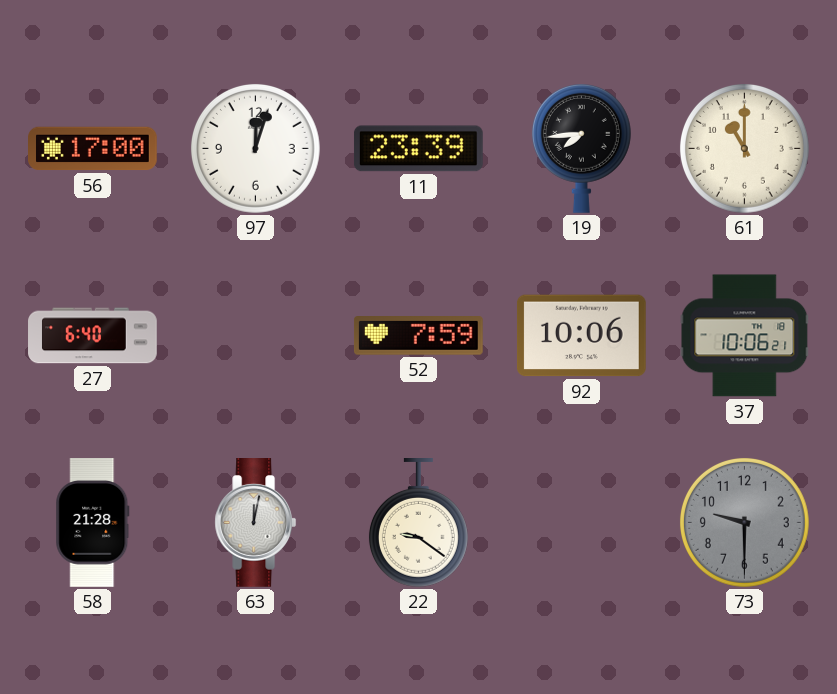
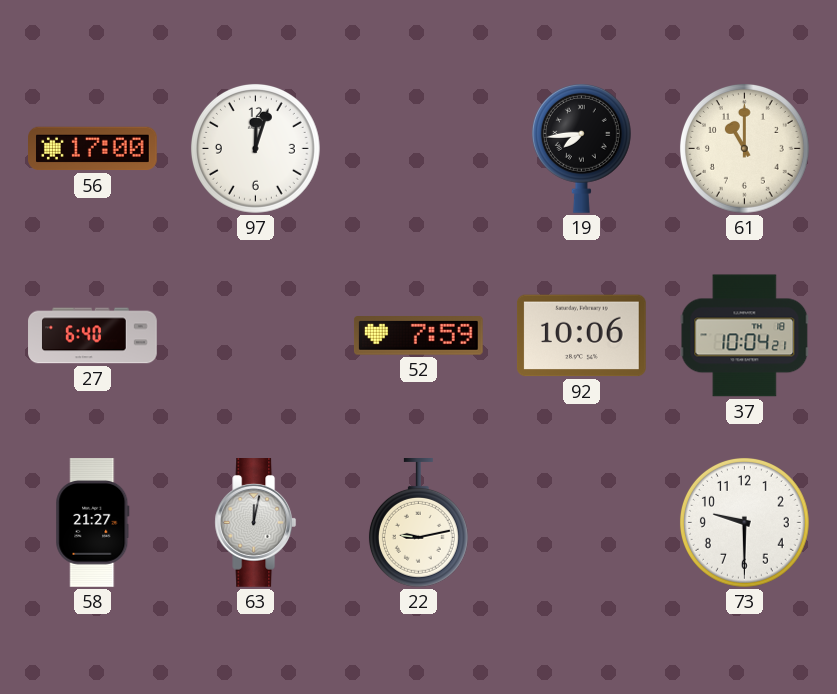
11: 23:39 -> none (418, 149)
37: 10:06 -> 10:04 (745, 336)
58: 21:28 -> 21:27 (93, 523)
22: 9:21 -> 9:13 (418, 523)
73 dial: grey -> white (744, 522)
